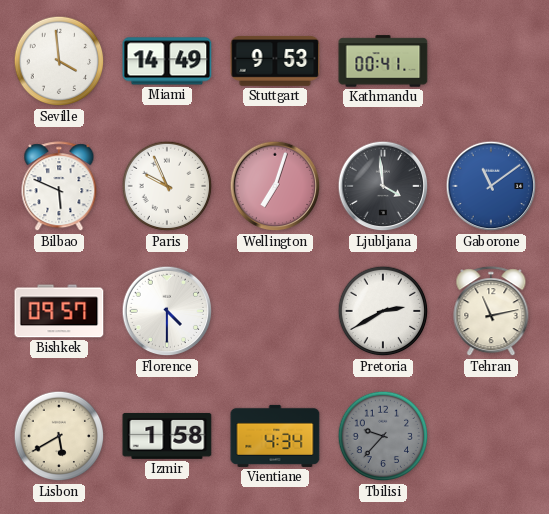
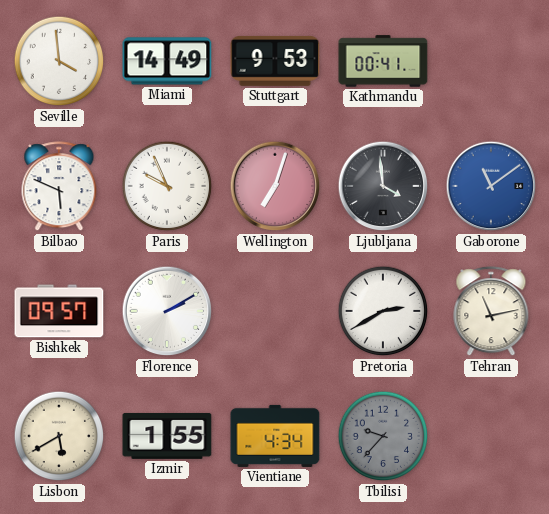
Florence: 4:30 -> 2:10 (167, 311)
Izmir: 1:58 -> 1:55 (167, 436)
